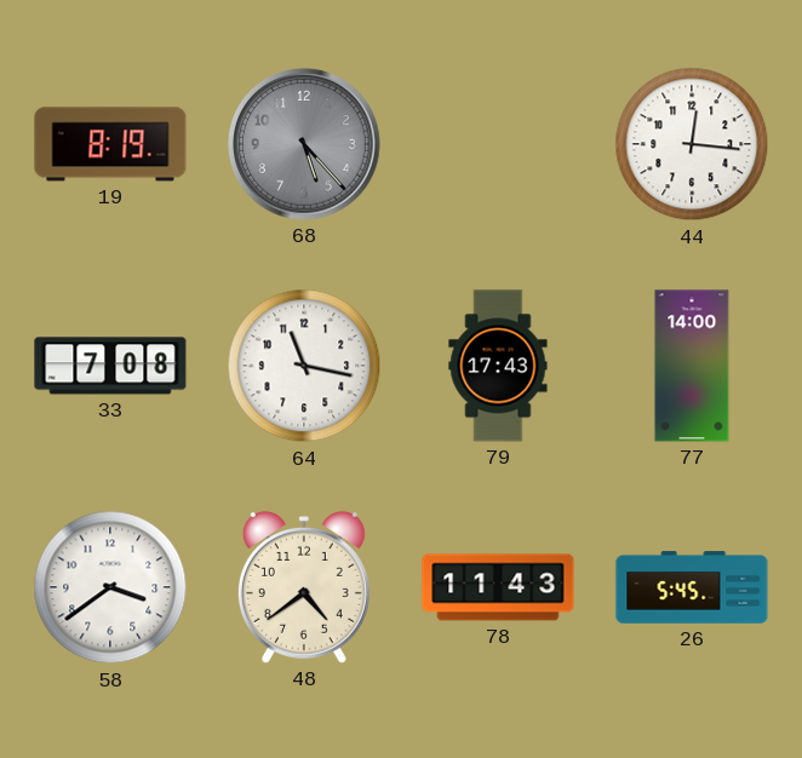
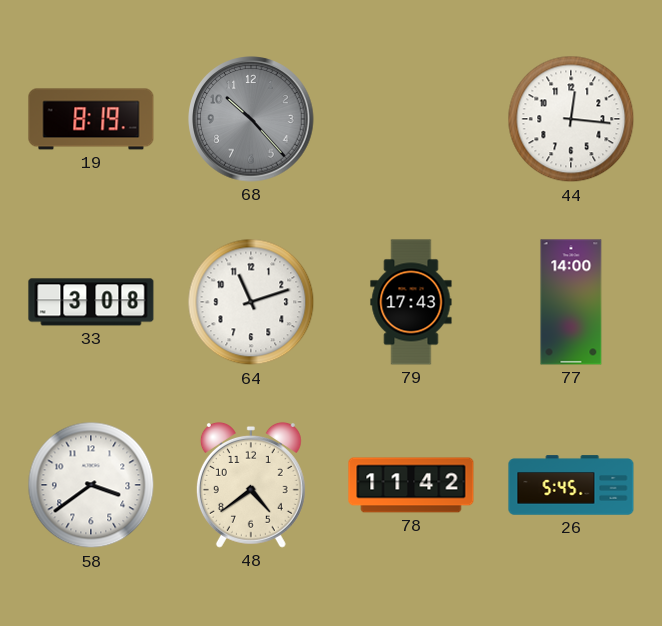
68: 5:23 -> 10:23 (251, 119)
33: 7:08 -> 3:08 (91, 302)
64: 11:17 -> 11:12 (251, 302)
78: 11:43 -> 11:42 (411, 485)
